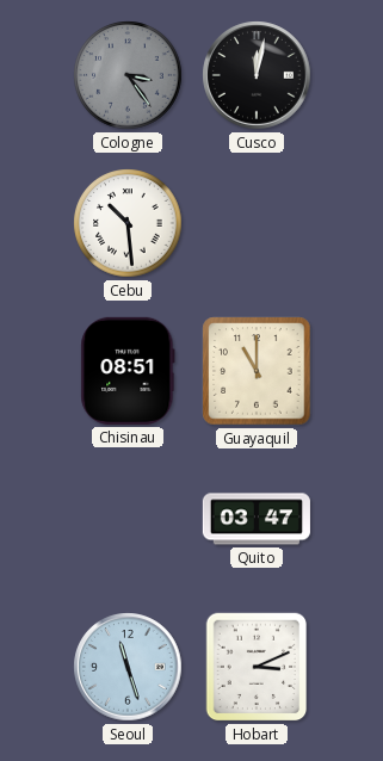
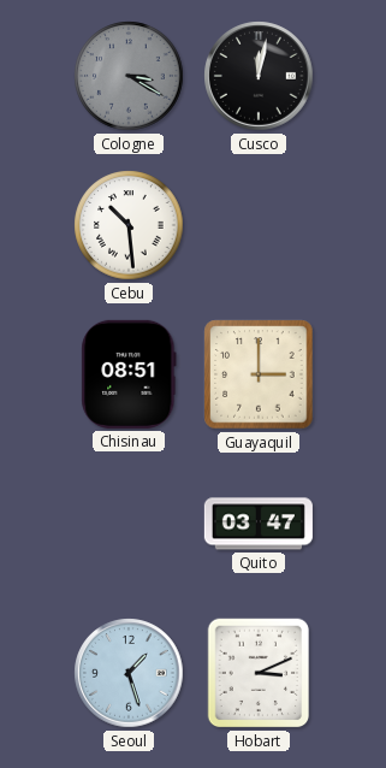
Cologne: 3:24 -> 3:20 (129, 76)
Guayaquil: 11:00 -> 3:00 (259, 374)
Seoul: 11:27 -> 1:27 (129, 673)
